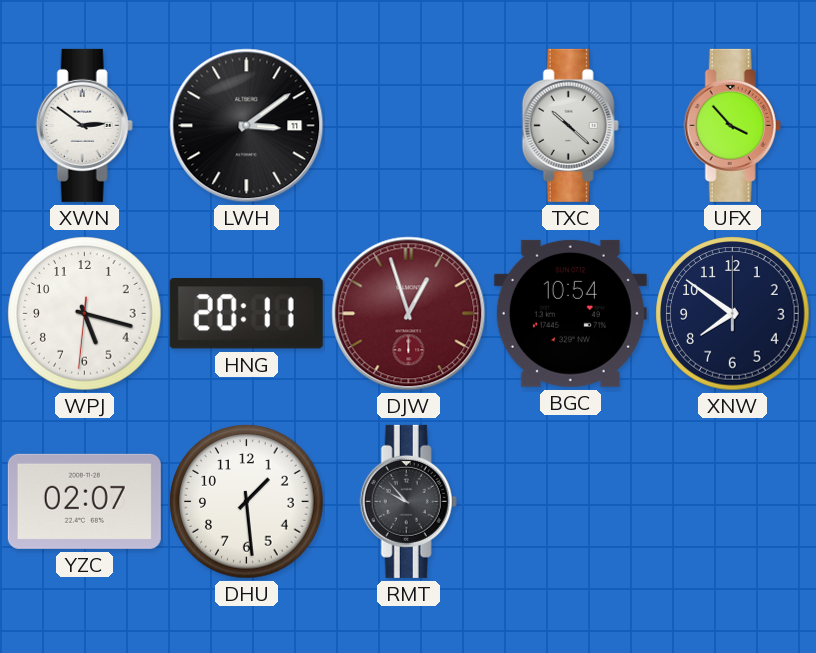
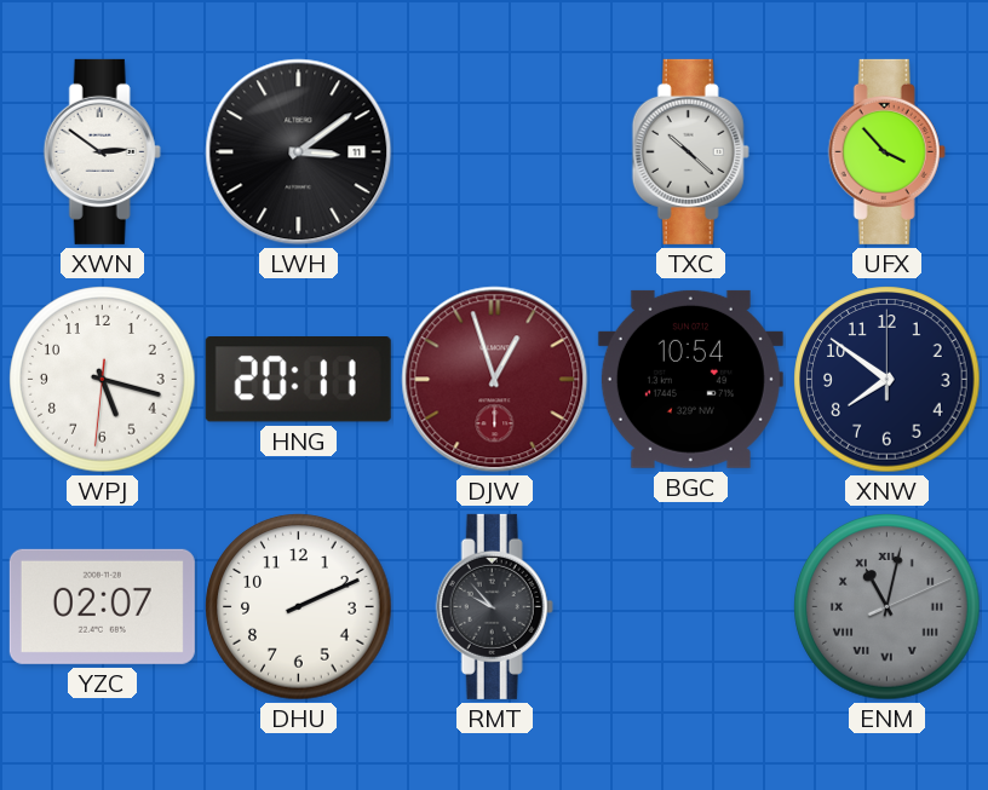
DHU: 1:29 -> 2:11 (299, 607)
ENM: none -> 11:02 (888, 607)
